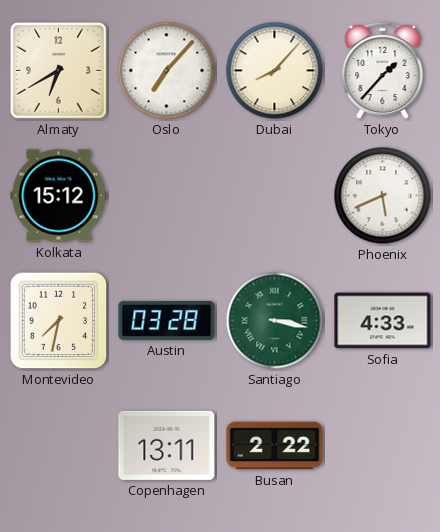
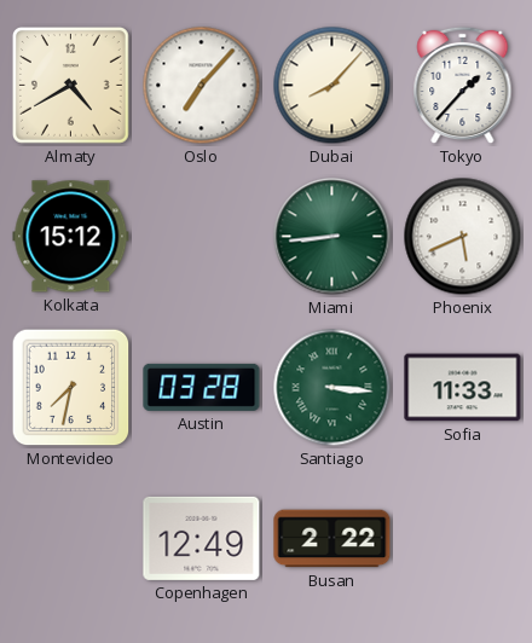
Almaty: 6:40 -> 4:40 (70, 85)
Miami: none -> 8:44 (332, 237)
Santiago: 3:17 -> 3:16 (332, 388)
Sofia: 4:33 -> 11:33 (463, 388)
Copenhagen: 13:11 -> 12:49 (202, 538)
